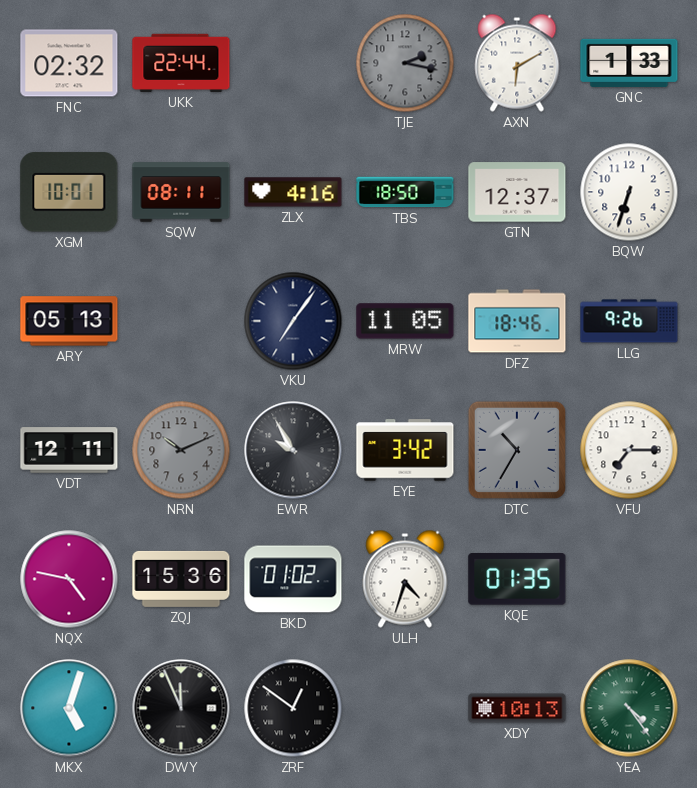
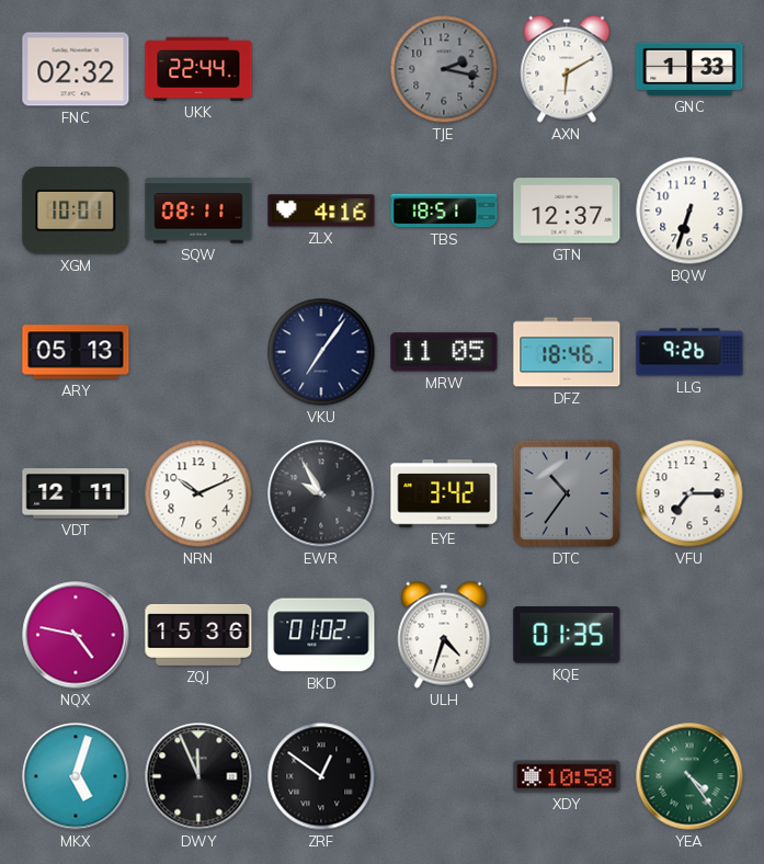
TBS: 18:50 -> 18:51 (444, 211)
NRN dial: grey -> white (198, 493)
DTC: 10:35 -> 10:36 (567, 493)
XDY: 10:13 -> 10:58 (567, 776)
